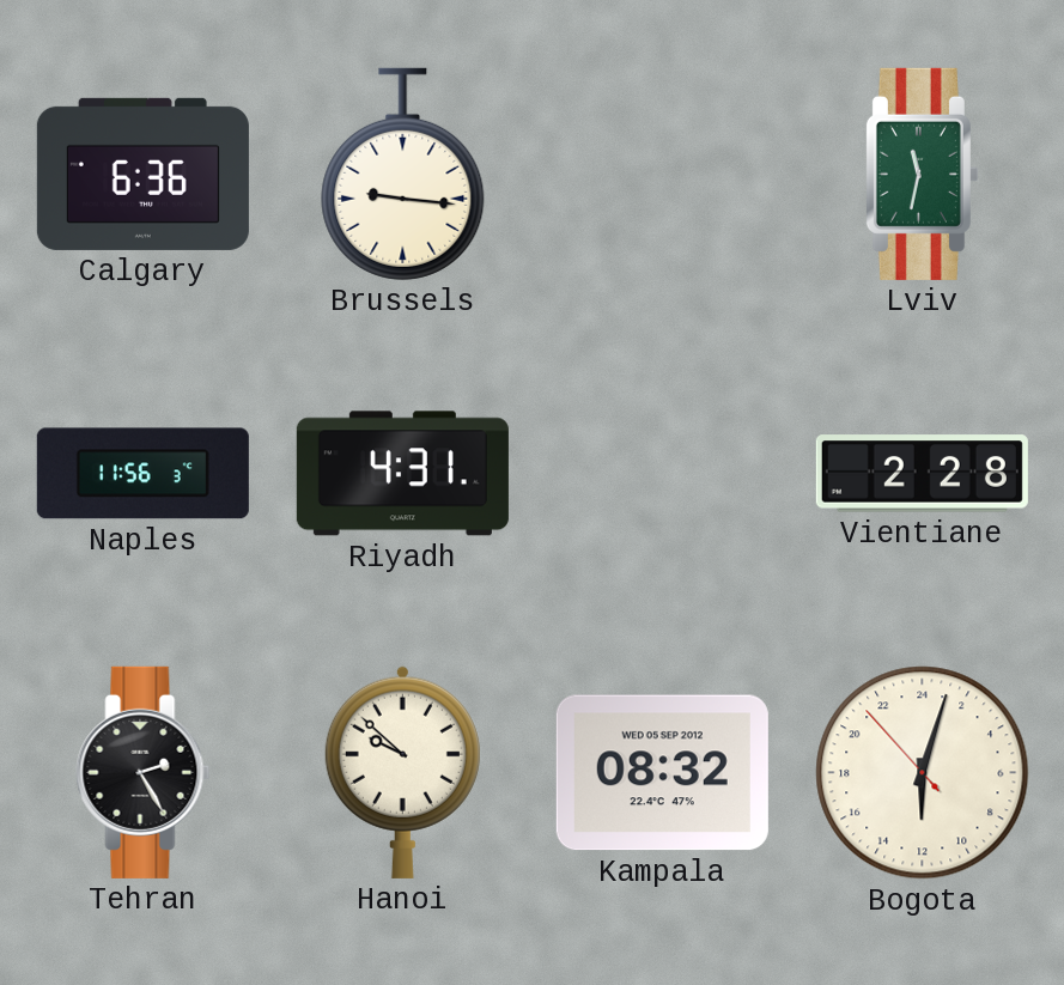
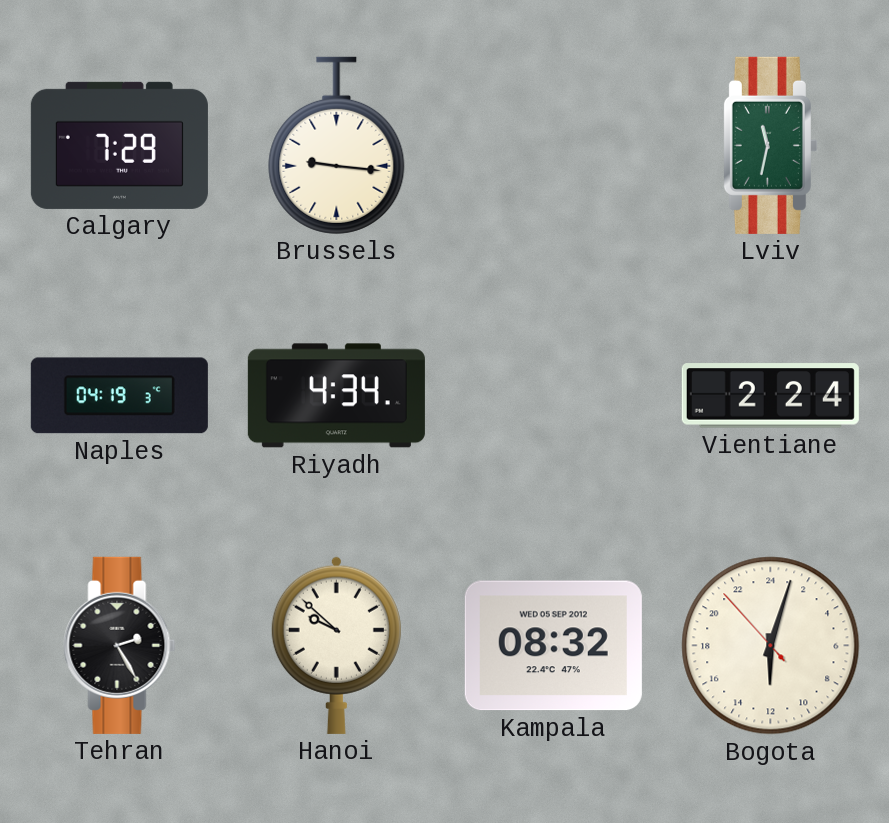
Calgary: 6:36 -> 7:29 (119, 145)
Naples: 11:56 -> 04:19 (119, 396)
Riyadh: 4:31 -> 4:34 (336, 396)
Vientiane: 2:28 -> 2:24 (770, 396)
